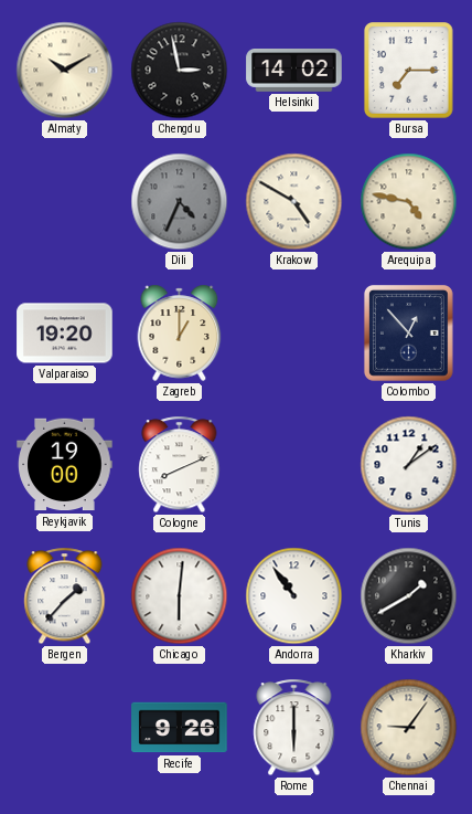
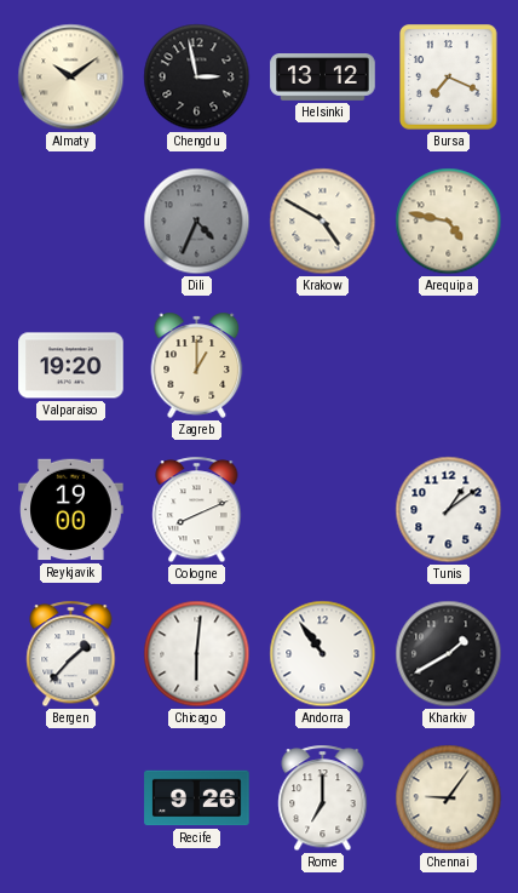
Almaty: 10:10 -> 10:09 (71, 78)
Helsinki: 14:02 -> 13:12 (323, 78)
Bursa: 7:15 -> 7:19 (449, 78)
Colombo: 12:53 -> none (408, 334)
Rome: 6:00 -> 7:00 (323, 798)
